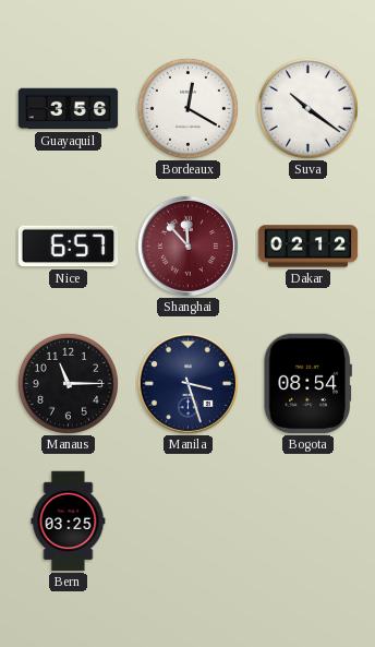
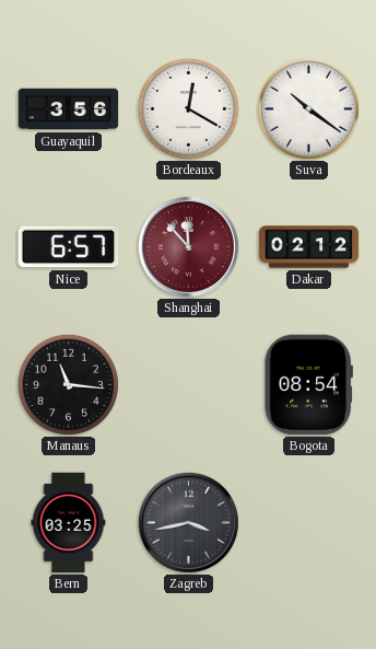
Manaus: 11:15 -> 11:16 (68, 384)
Manila: 3:27 -> none (187, 383)
Zagreb: none -> 3:43 (188, 522)
